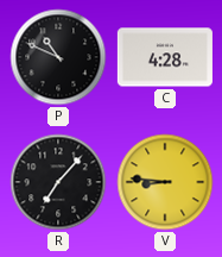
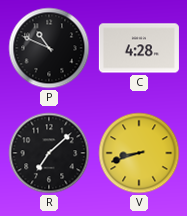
R: 7:07 -> 7:08 (49, 153)
V: 8:46 -> 8:42 (139, 153)
